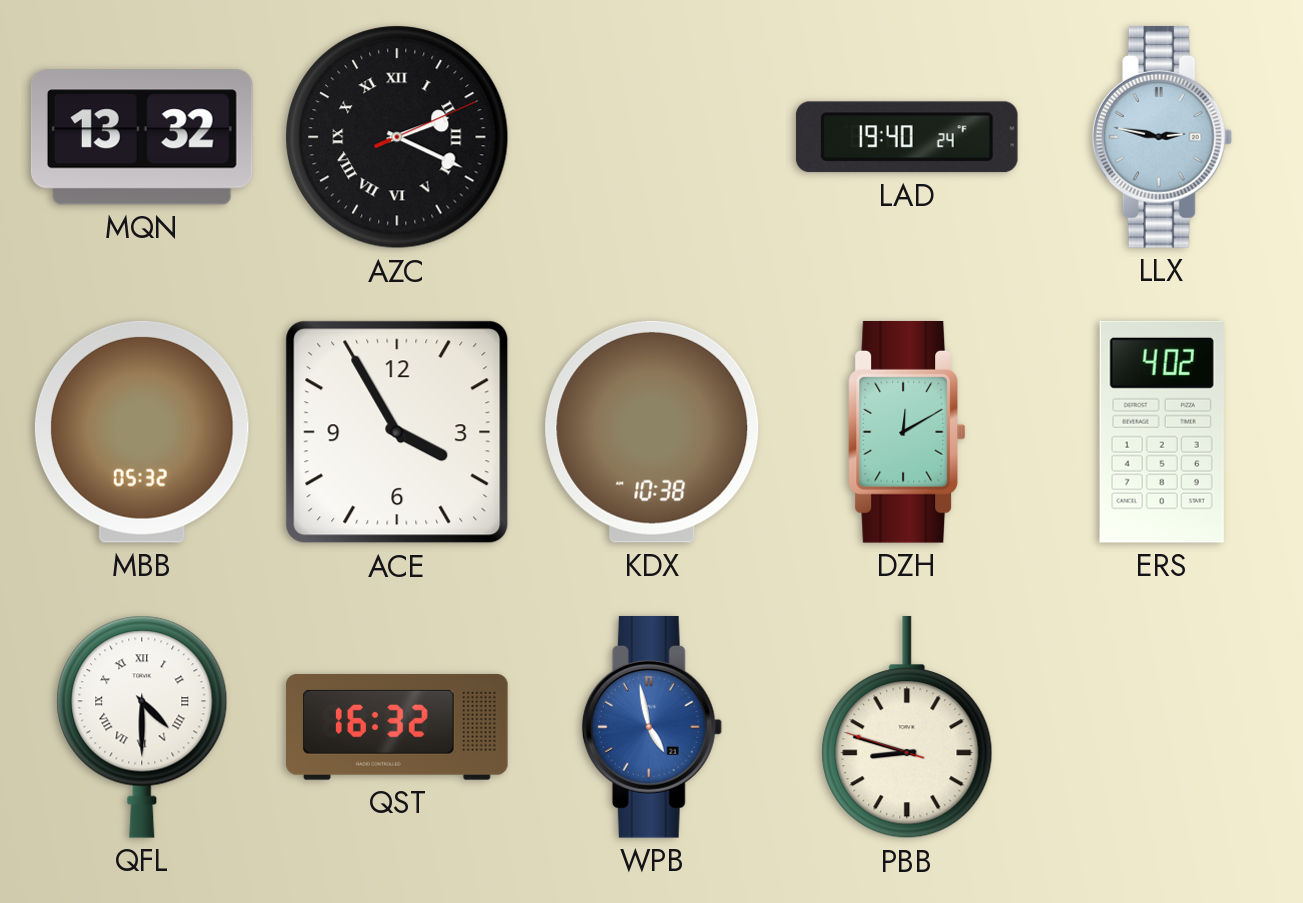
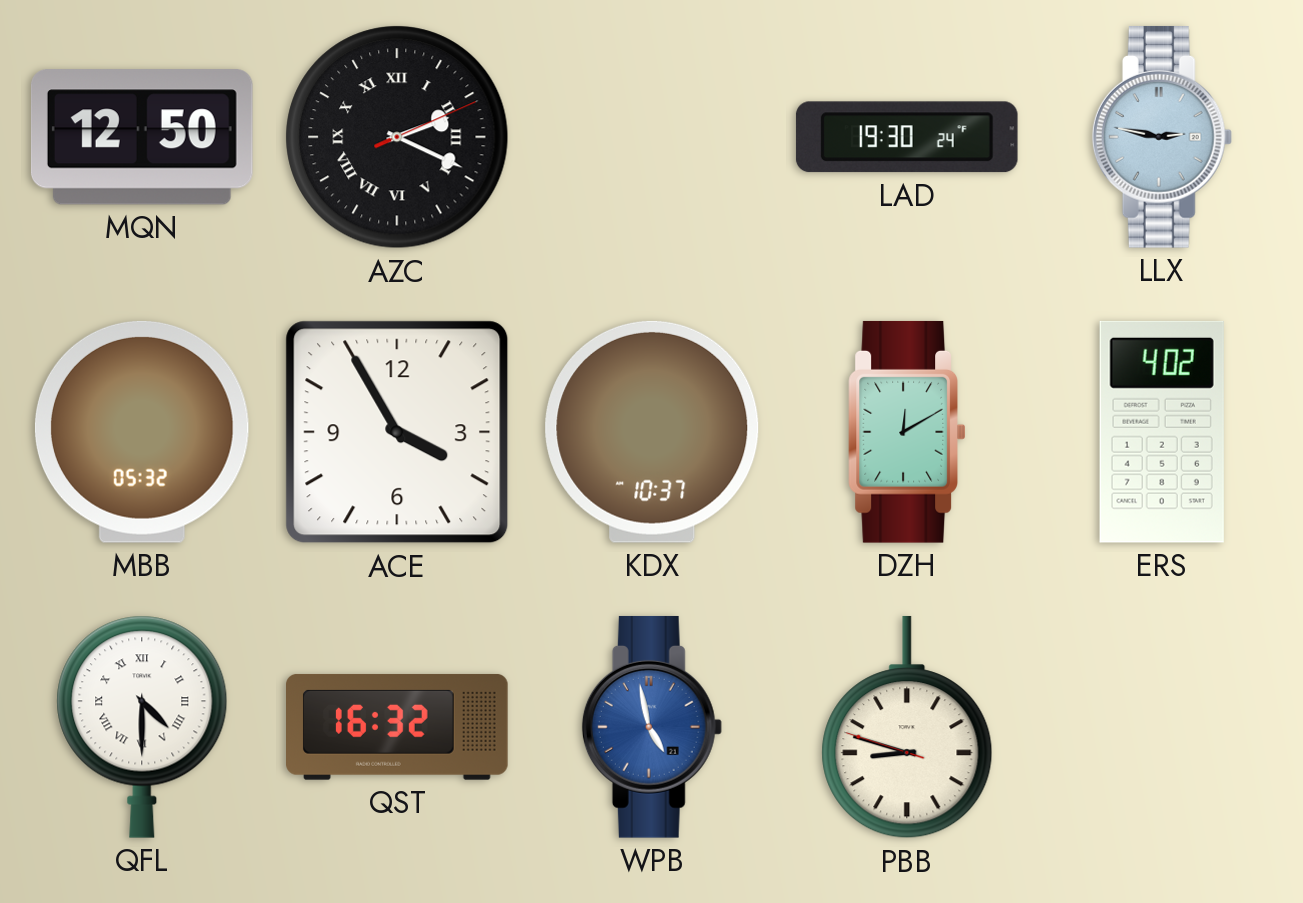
MQN: 13:32 -> 12:50 (142, 137)
LAD: 19:40 -> 19:30 (907, 137)
KDX: 10:38 -> 10:37 (652, 432)
